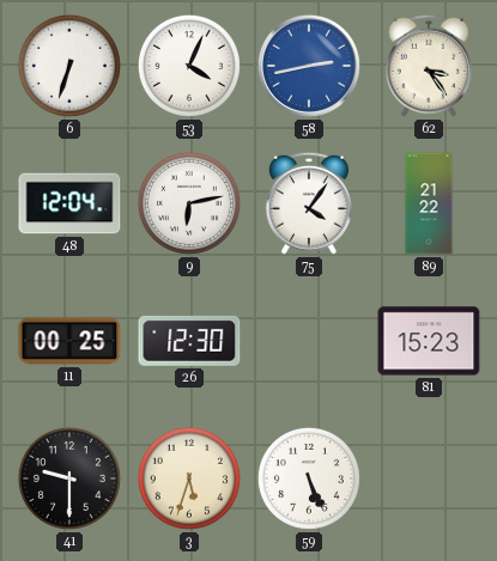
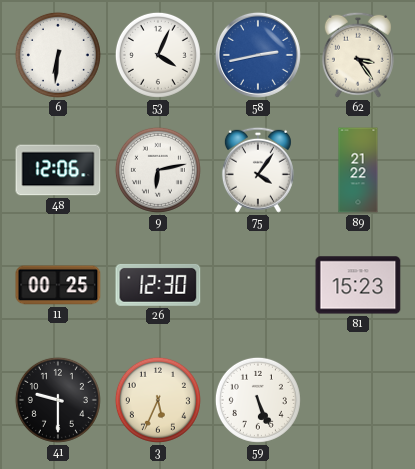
6: 6:33 -> 6:31 (58, 55)
48: 12:04 -> 12:06 (58, 170)
3: 5:33 -> 5:34 (158, 400)
